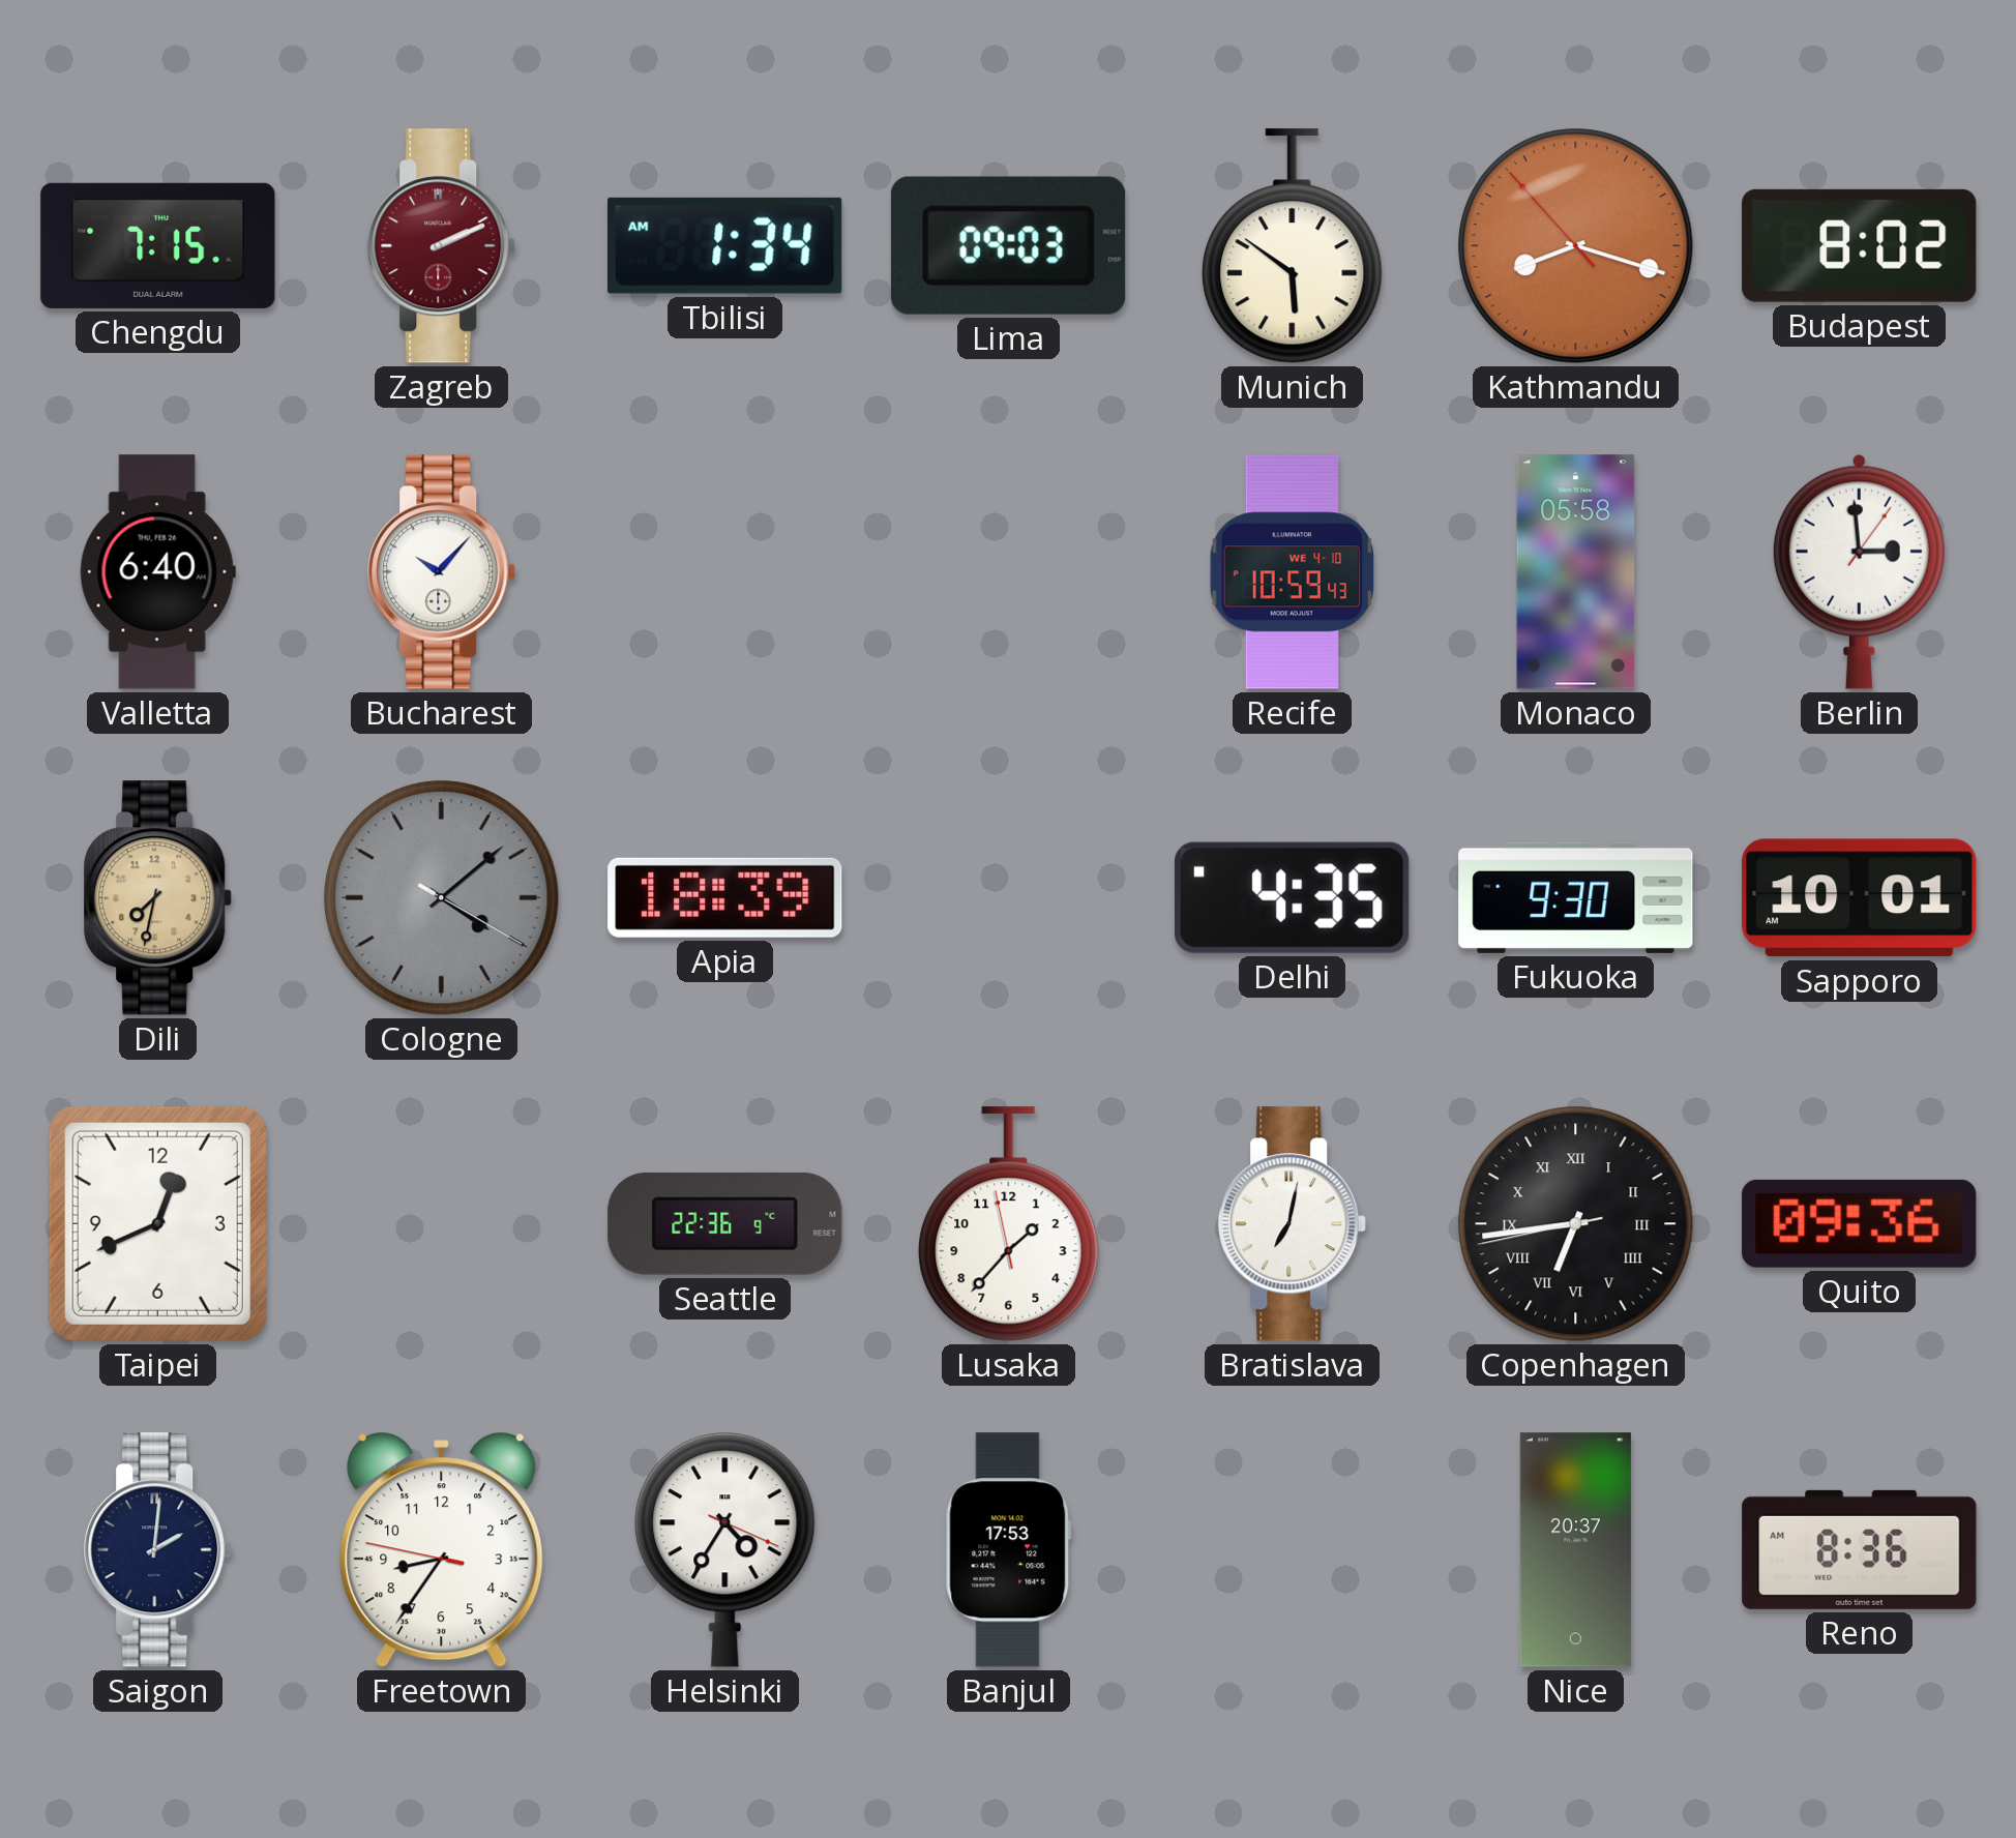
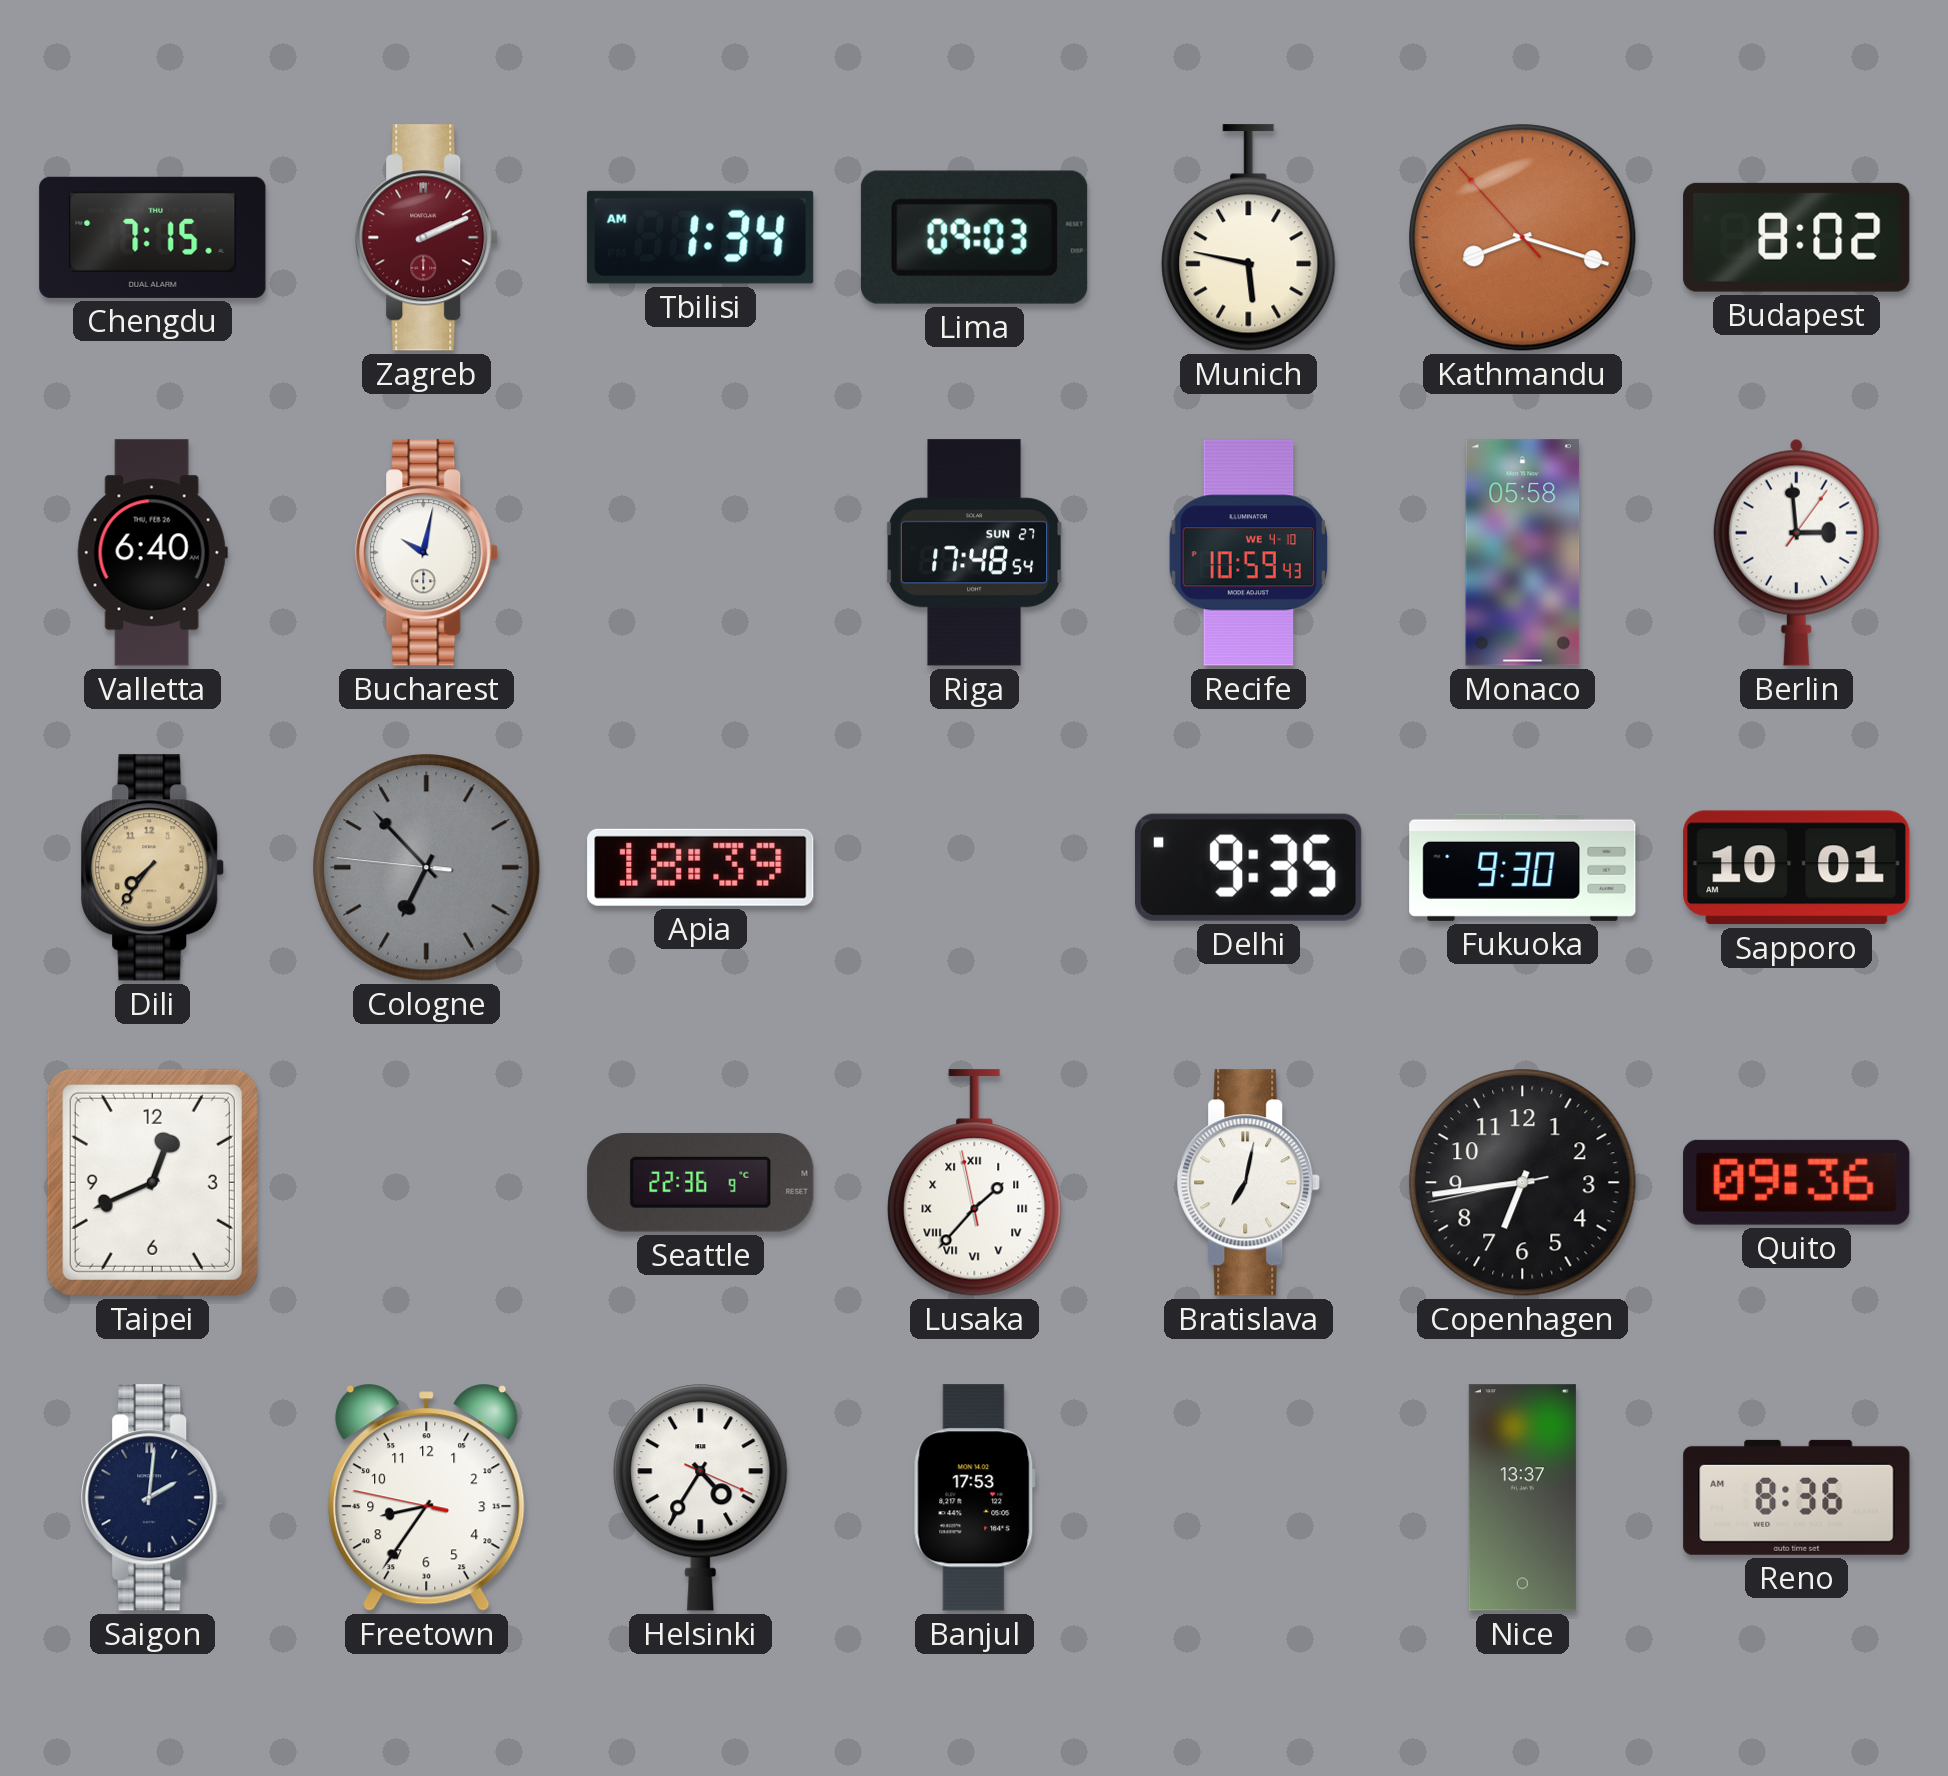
Munich: 5:51 -> 5:47 (1249, 238)
Bucharest: 10:07 -> 10:02 (427, 553)
Riga: none -> 17:48 (975, 553)
Dili: 7:32 -> 7:36 (153, 868)
Cologne: 4:08 -> 6:52 (427, 868)
Delhi: 4:35 -> 9:35 (1248, 867)
Lusaka numerals: Arabic -> Roman (975, 1183)
Copenhagen numerals: Roman -> Arabic (1523, 1183)
Nice: 20:37 -> 13:37 (1522, 1498)
